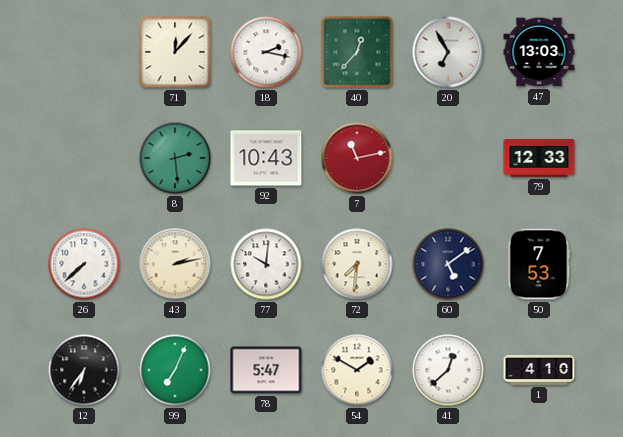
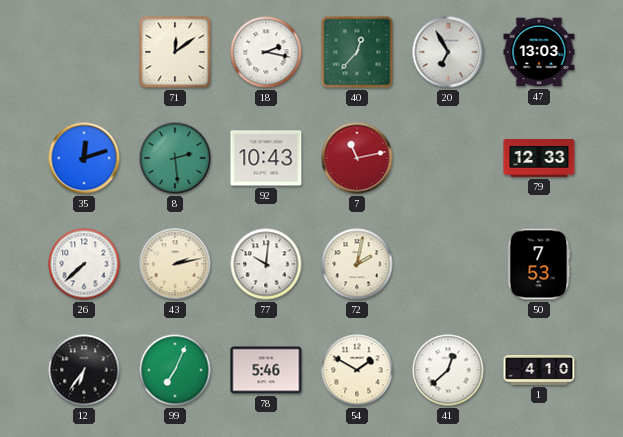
71: 12:07 -> 12:09 (175, 52)
35: none -> 12:12 (84, 158)
72: 7:31 -> 2:02 (357, 264)
60: 5:09 -> none (448, 264)
78: 5:47 -> 5:46 (266, 370)
